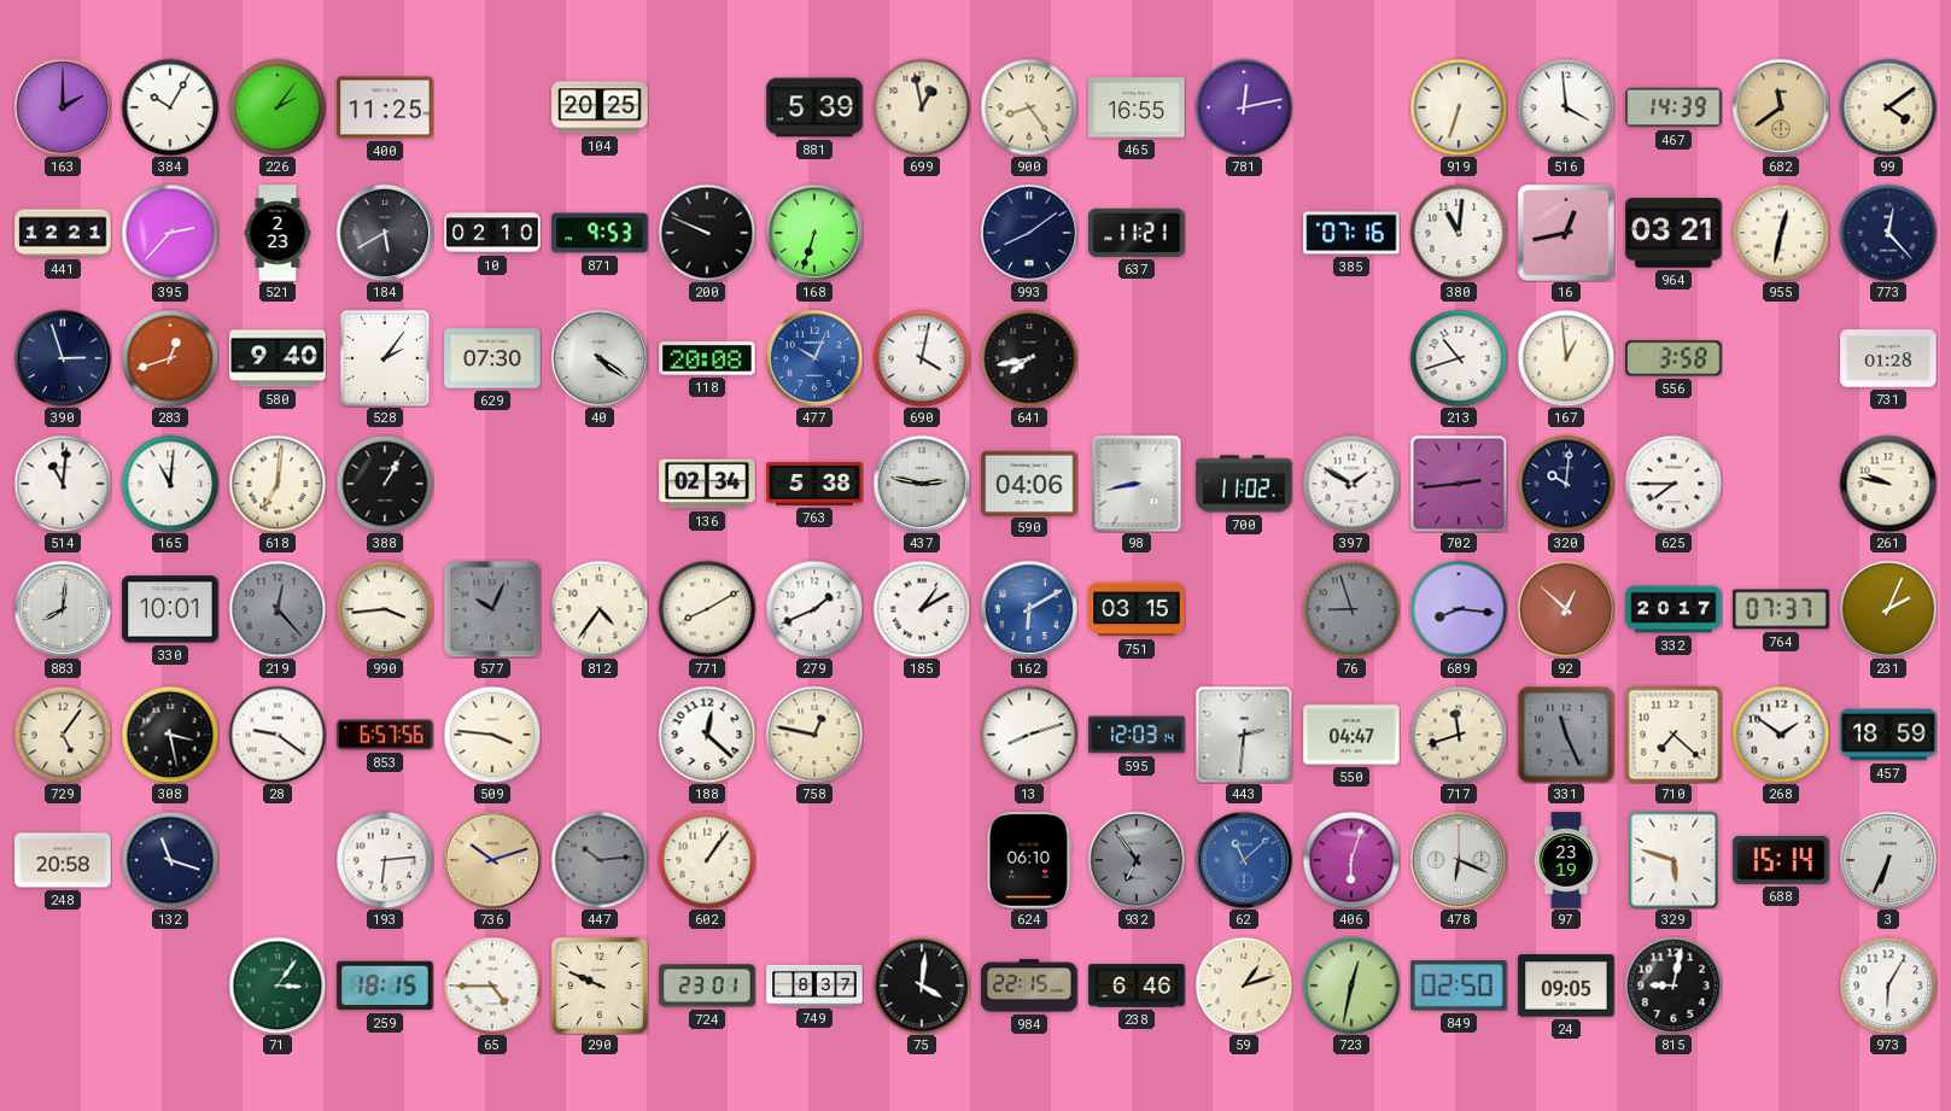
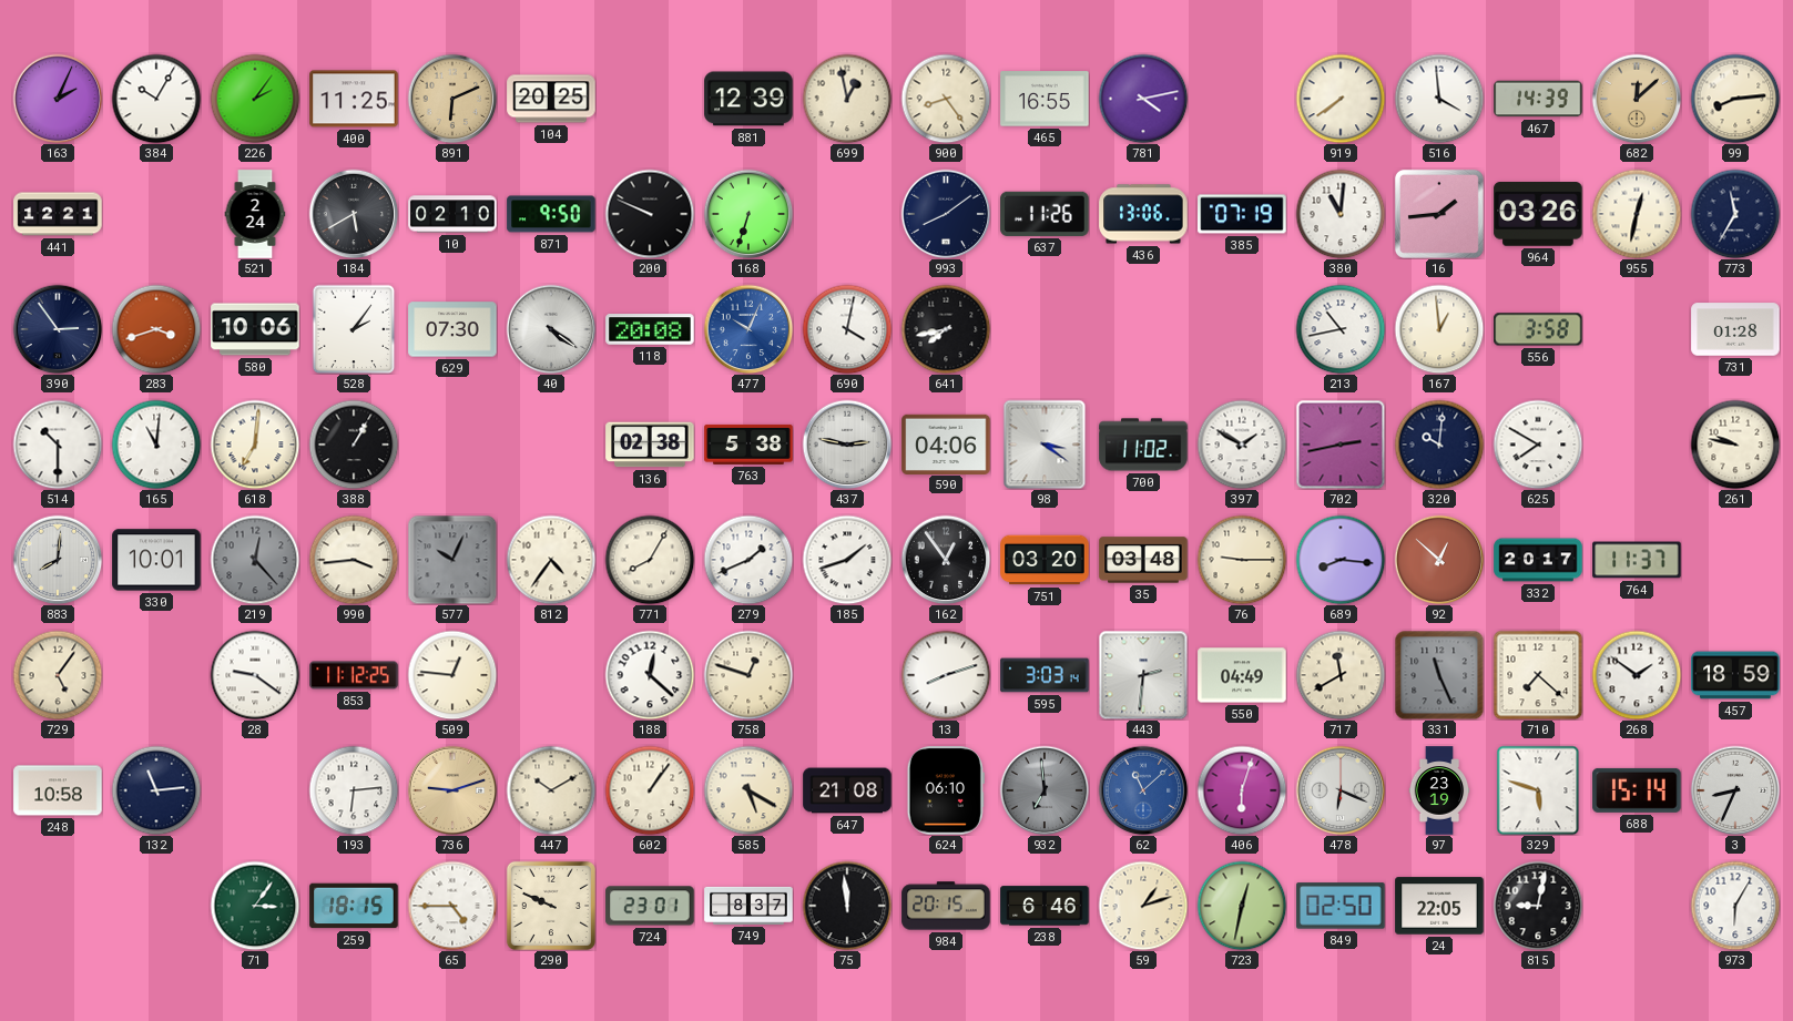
163: 2:00 -> 2:04 (58, 99)
891: none -> 6:11 (452, 99)
881: 5:39 -> 12:39 (748, 99)
781: 12:13 -> 4:13 (1143, 99)
919: 6:33 -> 7:39 (1341, 99)
682: 11:39 -> 12:08 (1637, 99)
99: 4:09 -> 8:14 (1735, 99)
395: 2:37 -> none (170, 233)
521: 2:23 -> 2:24 (255, 214)
871: 9:53 -> 9:50 (551, 214)
637: 11:21 -> 11:26 (1045, 214)
436: none -> 13:06 (1143, 214)
385: 07:16 -> 07:19 (1242, 214)
16: 12:43 -> 1:44 (1439, 214)
964: 03:21 -> 03:26 (1538, 215)
773: 12:23 -> 11:35 (1735, 214)
390: 2:57 -> 2:54 (58, 329)
283: 12:42 -> 3:42 (156, 329)
580: 9:40 -> 10:06 (255, 329)
213: 10:42 -> 10:43 (1341, 329)
514: 11:01 -> 10:30 (58, 445)
136: 02:34 -> 02:38 (650, 445)
98: 8:43 -> 3:21 (1045, 445)
702: 2:44 -> 2:43 (1341, 445)
625: 7:45 -> 7:50 (1538, 445)
771: 8:10 -> 8:05 (650, 560)
185: 1:10 -> 1:42 (847, 560)
162: 6:10 -> 12:54 (946, 560)
162 dial: blue -> black (946, 560)
751: 03:15 -> 03:20 (1045, 560)
35: none -> 03:48 (1143, 560)
76: 8:57 -> 9:15 (1242, 560)
76 dial: grey -> cream (1242, 560)
764: 07:37 -> 11:37 (1637, 560)
231: 2:04 -> none (1888, 609)
308: 3:28 -> none (170, 735)
853: 6:57 -> 11:12 (354, 675)
509: 3:46 -> 12:46 (452, 675)
758: 12:47 -> 12:48 (748, 675)
595: 12:03 -> 3:03 (1045, 675)
550: 04:47 -> 04:49 (1242, 675)
717: 11:42 -> 11:40 (1341, 675)
248: 20:58 -> 10:58 (58, 790)
132: 11:18 -> 11:14 (156, 790)
736: 10:12 -> 9:12 (452, 790)
447: 10:14 -> 10:10 (551, 790)
447 dial: grey -> cream (551, 790)
585: none -> 5:20 (748, 790)
647: none -> 21:08 (847, 790)
932: 6:54 -> 6:59 (1045, 790)
3: 6:34 -> 8:34 (1735, 790)
75: 4:01 -> 11:59 (847, 906)
984: 22:15 -> 20:15 (946, 906)
24: 09:05 -> 22:05 (1439, 906)
